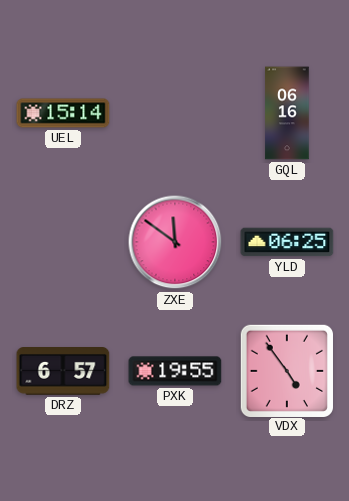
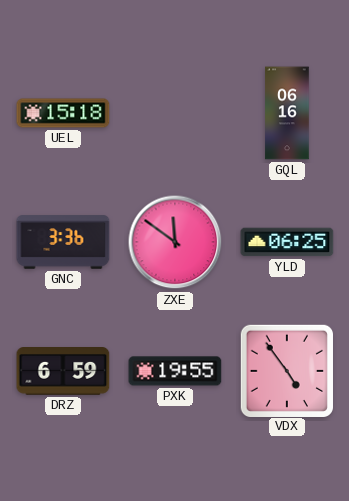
UEL: 15:14 -> 15:18 (63, 113)
GNC: none -> 3:36 (63, 242)
DRZ: 6:57 -> 6:59 (63, 372)
